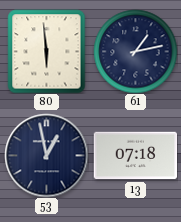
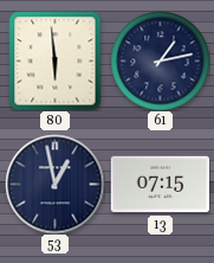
13: 07:18 -> 07:15 (160, 185)
